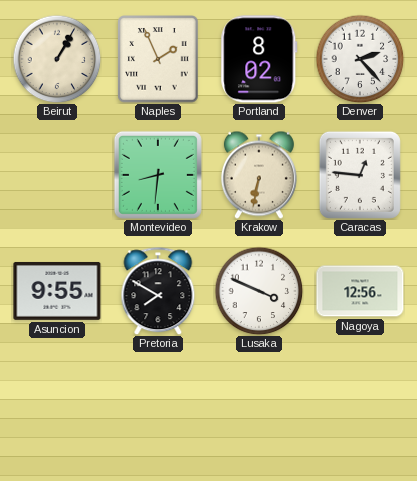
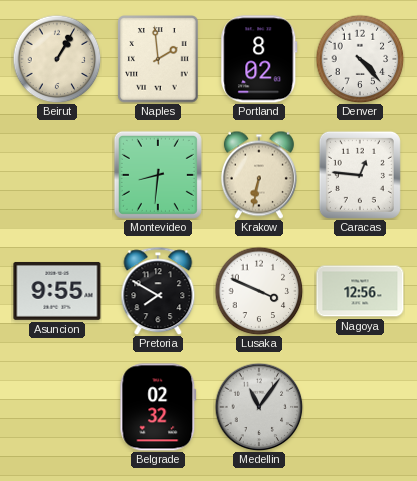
Naples: 1:56 -> 1:59 (158, 59)
Denver: 2:23 -> 4:23 (360, 59)
Belgrade: none -> 02:32 (158, 407)
Medellin: none -> 11:06 (259, 407)
